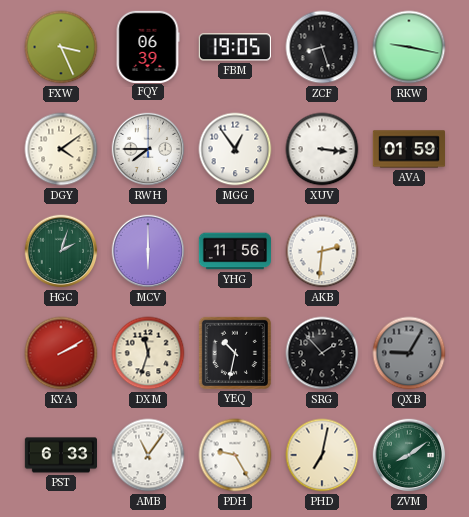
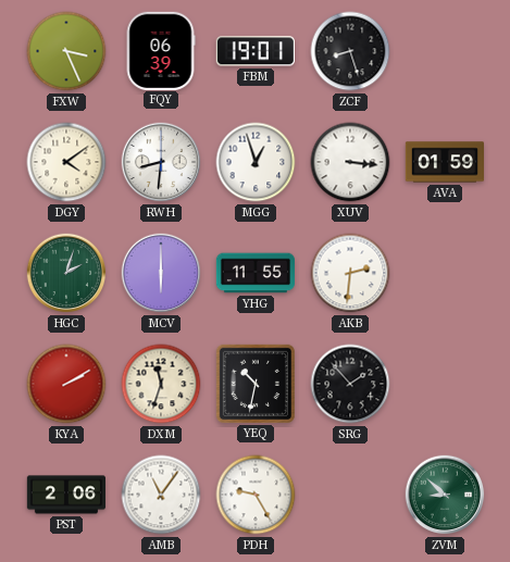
FBM: 19:05 -> 19:01 (256, 51)
RKW: 9:17 -> none (409, 47)
RWH: 7:45 -> 8:31 (161, 162)
MGG: 12:54 -> 12:57 (256, 162)
YHG: 11:56 -> 11:55 (254, 273)
QXB: 9:05 -> none (409, 353)
PST: 6:33 -> 2:06 (65, 495)
PHD: 7:02 -> none (322, 455)
ZVM: 8:09 -> 8:52 (445, 495)
